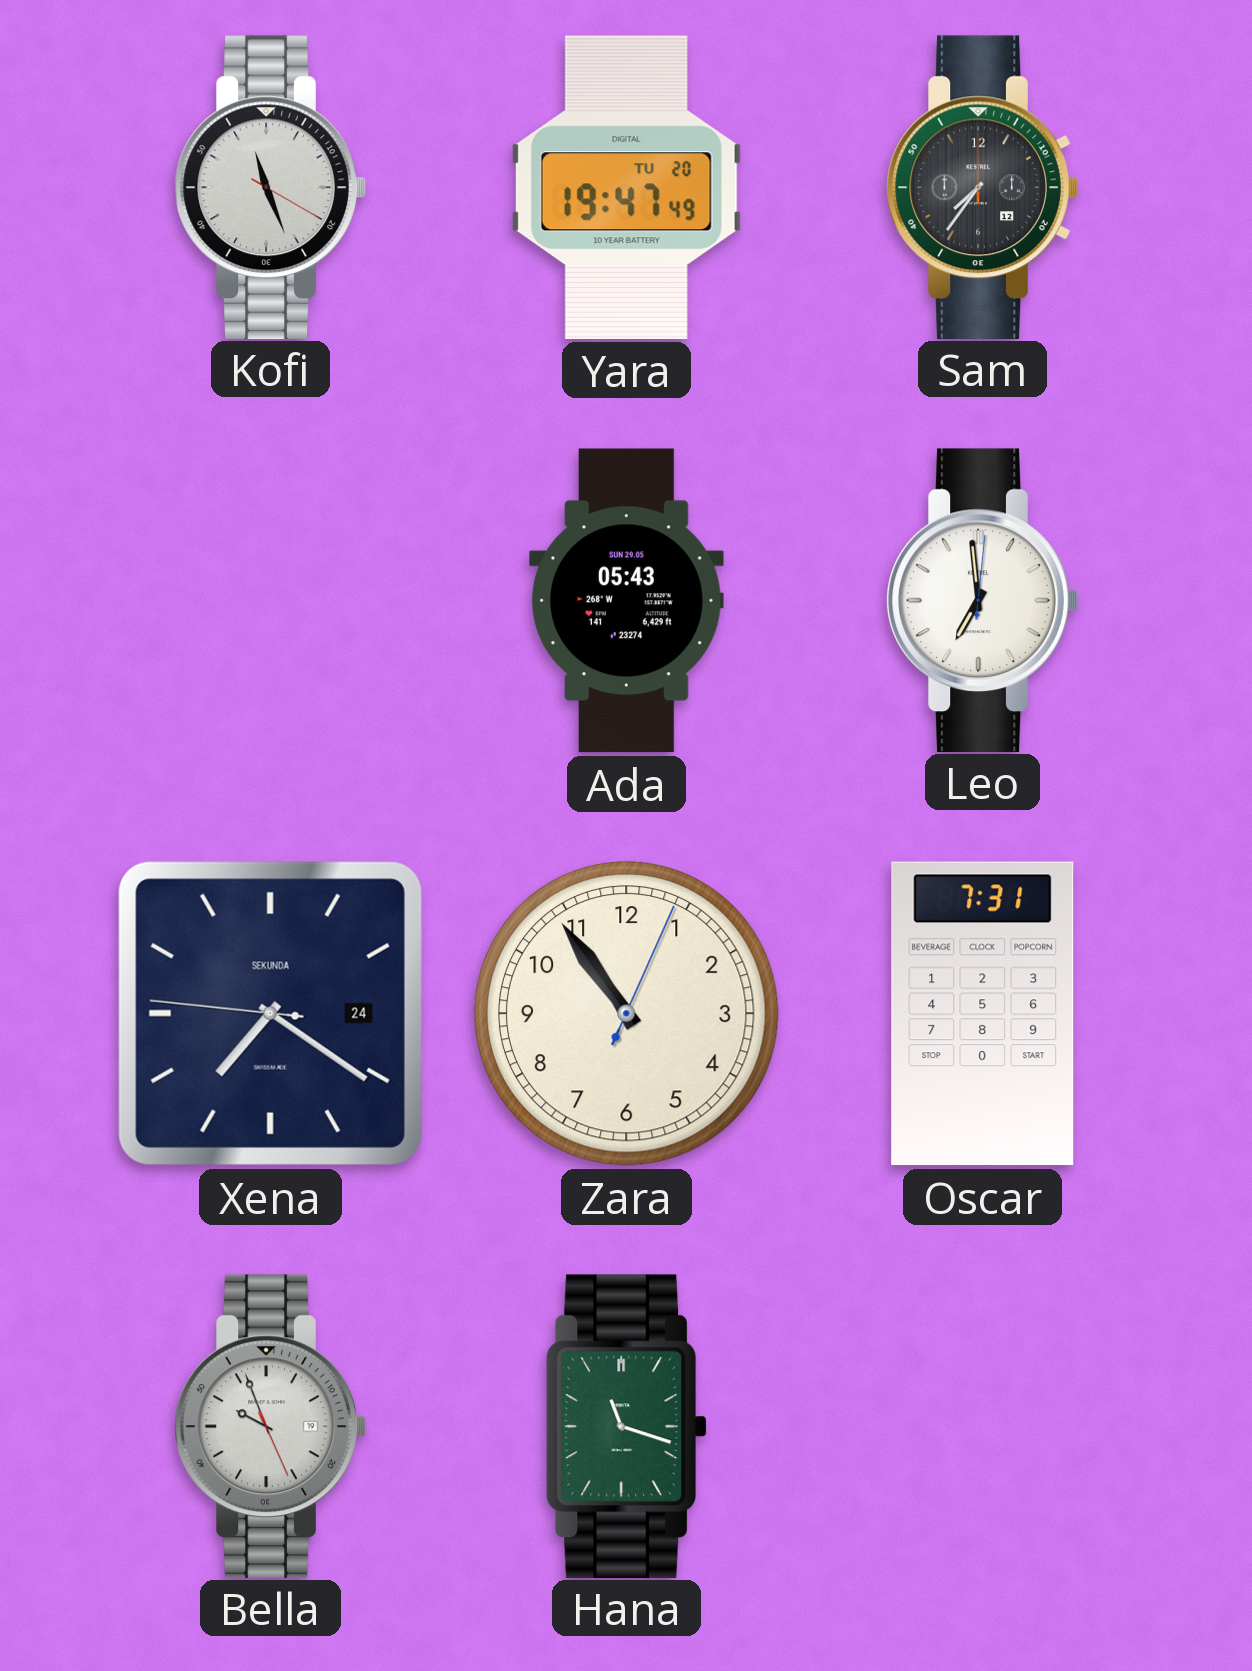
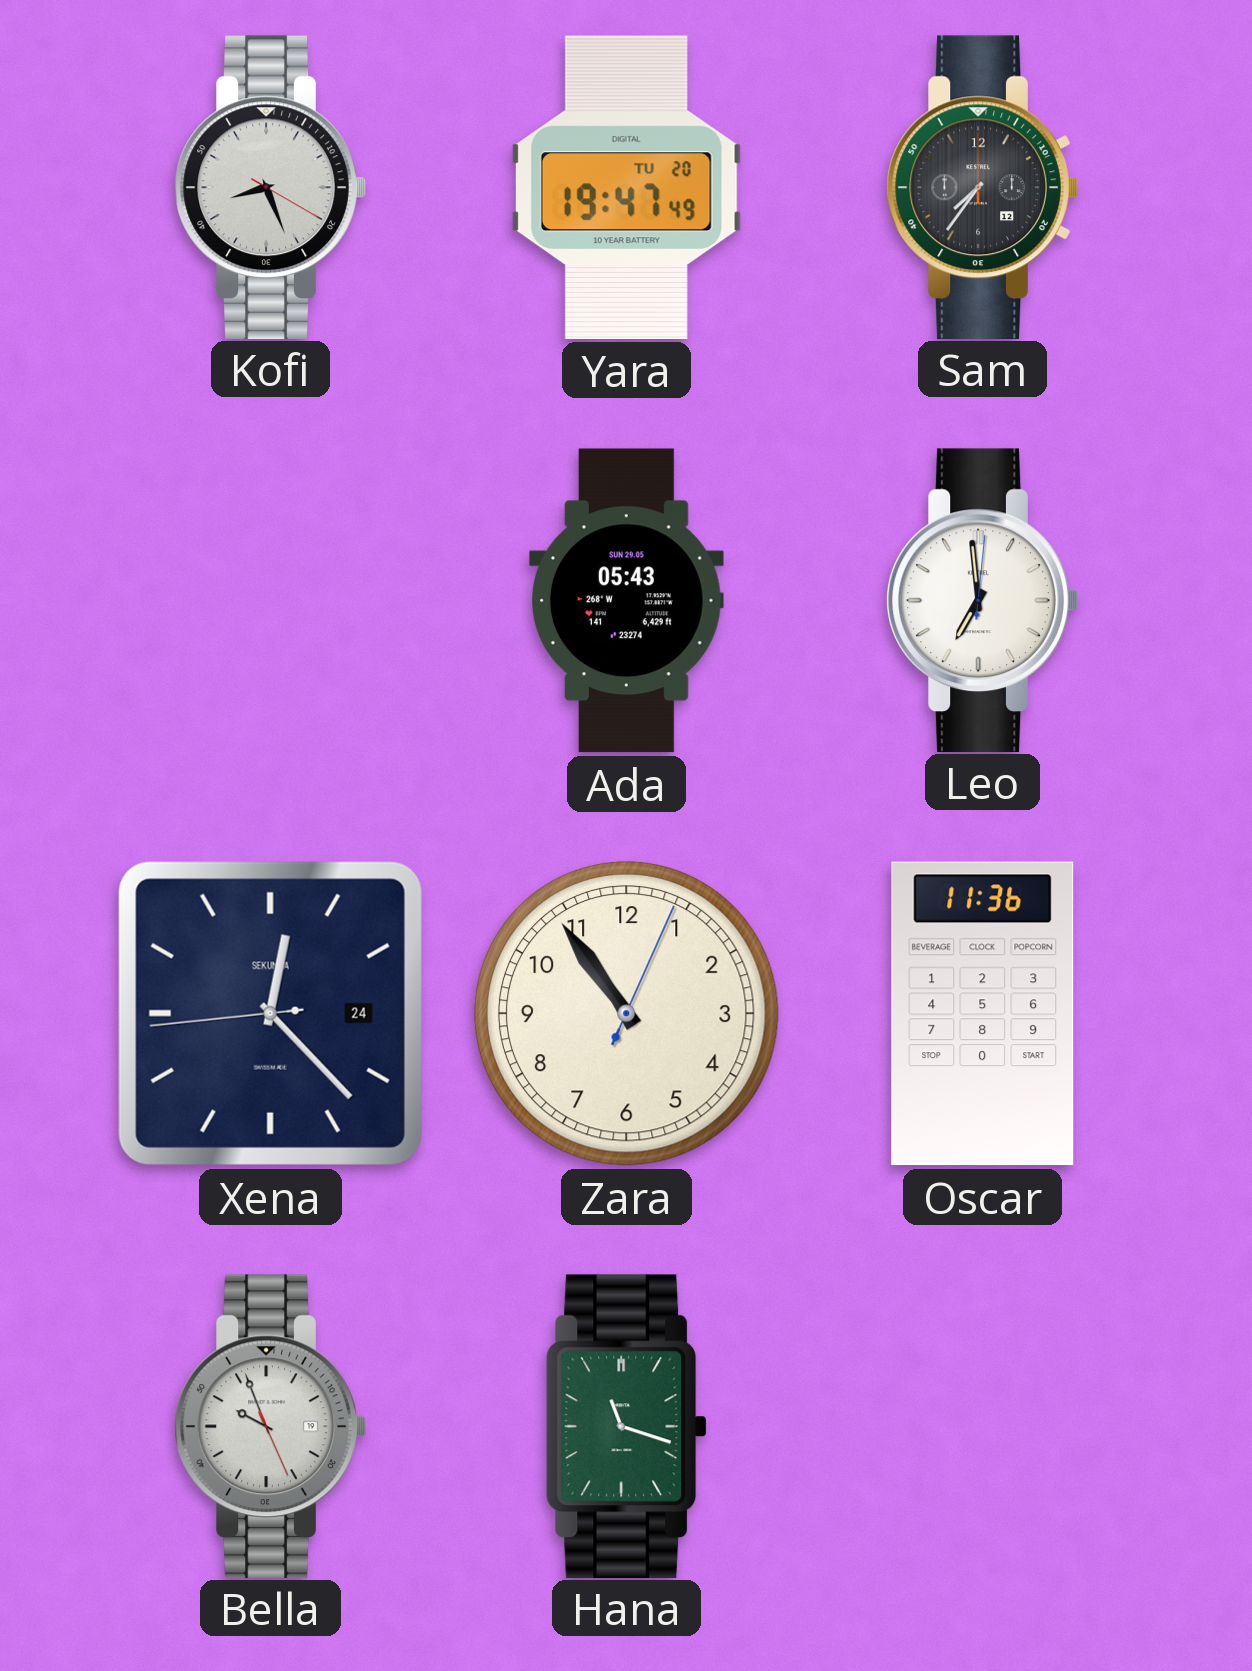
Kofi: 11:26 -> 8:26 (270, 187)
Xena: 7:20 -> 12:22 (270, 1013)
Oscar: 7:31 -> 11:36 (983, 1014)
